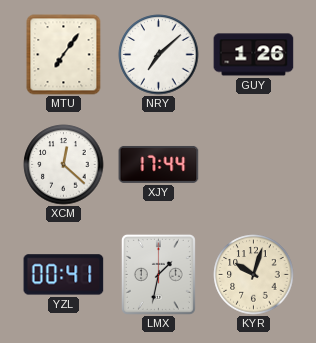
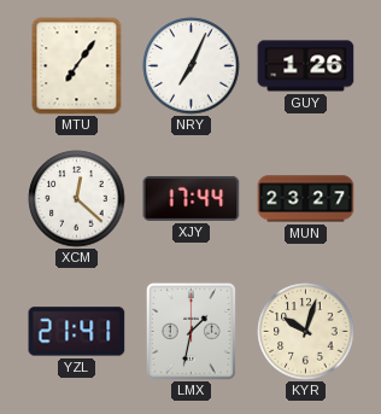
NRY: 7:08 -> 7:04 (192, 66)
MUN: none -> 23:27 (306, 199)
YZL: 00:41 -> 21:41 (77, 332)
